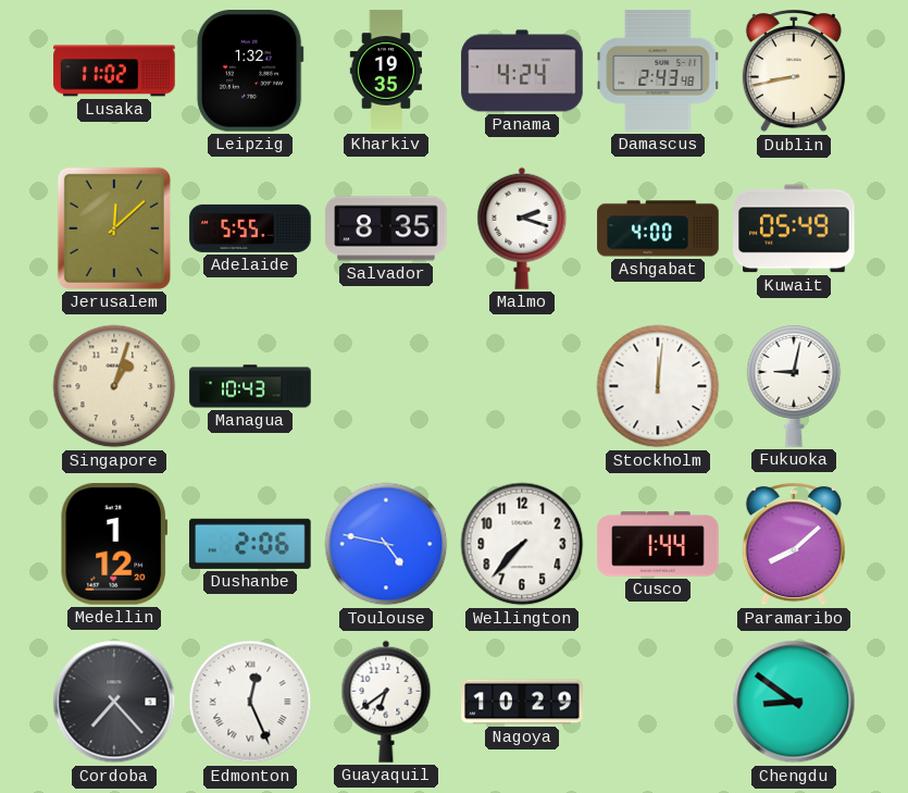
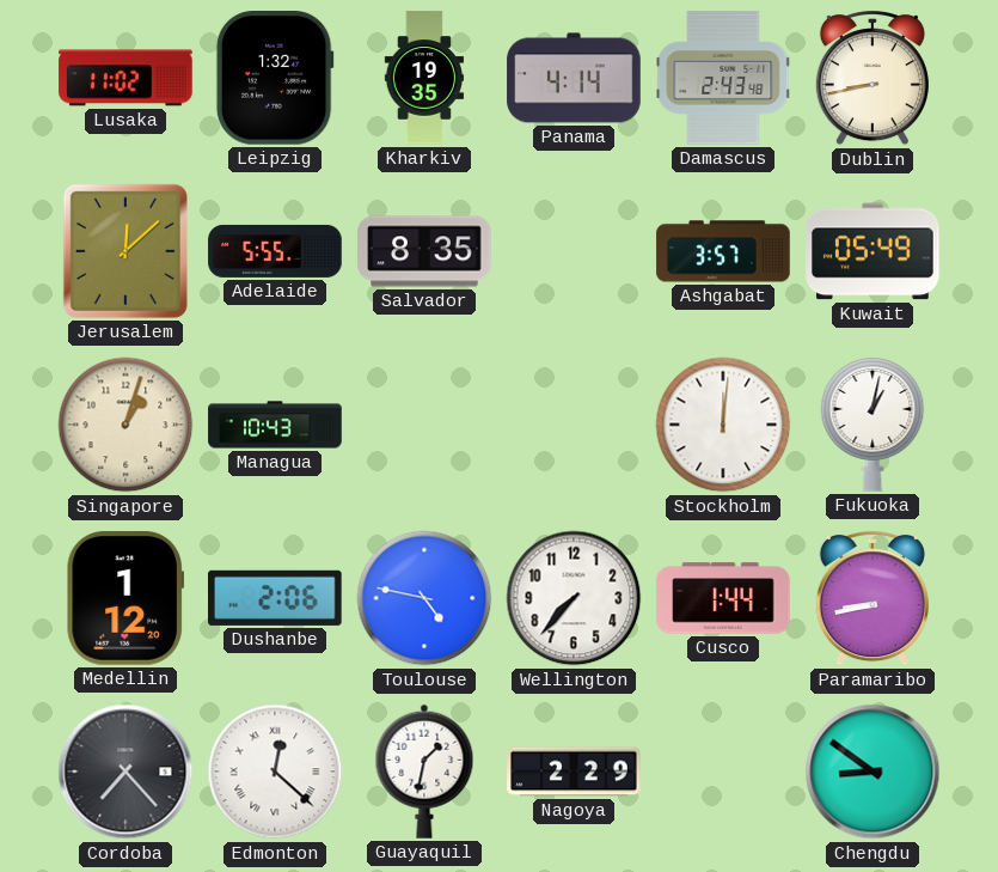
Panama: 4:24 -> 4:14 (574, 78)
Malmo: 2:18 -> none (522, 228)
Ashgabat: 4:00 -> 3:57 (723, 251)
Fukuoka: 9:02 -> 1:02 (873, 425)
Paramaribo: 8:08 -> 8:43 (873, 599)
Edmonton: 12:26 -> 12:22 (275, 772)
Guayaquil: 6:39 -> 1:32 (424, 772)
Nagoya: 10:29 -> 2:29 (574, 772)
